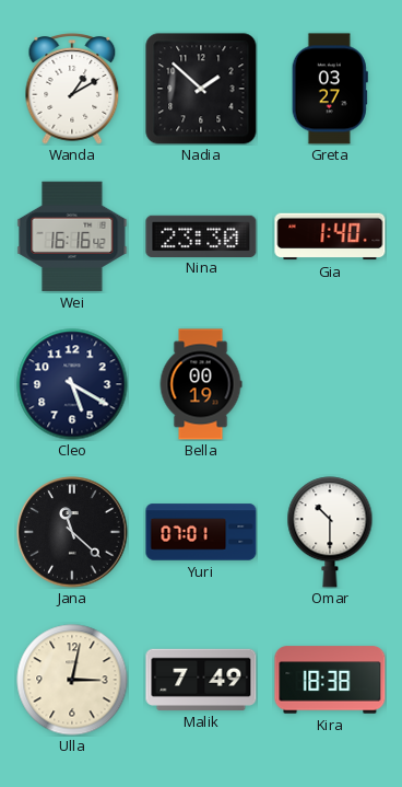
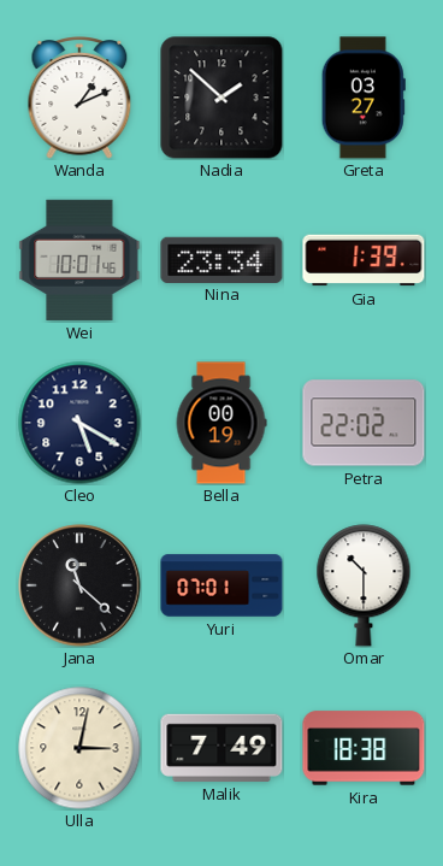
Wanda: 1:10 -> 1:11 (79, 99)
Wei: 16:16 -> 10:01 (79, 260)
Nina: 23:30 -> 23:34 (221, 259)
Gia: 1:40 -> 1:39 (364, 260)
Petra: none -> 22:02 (364, 423)
